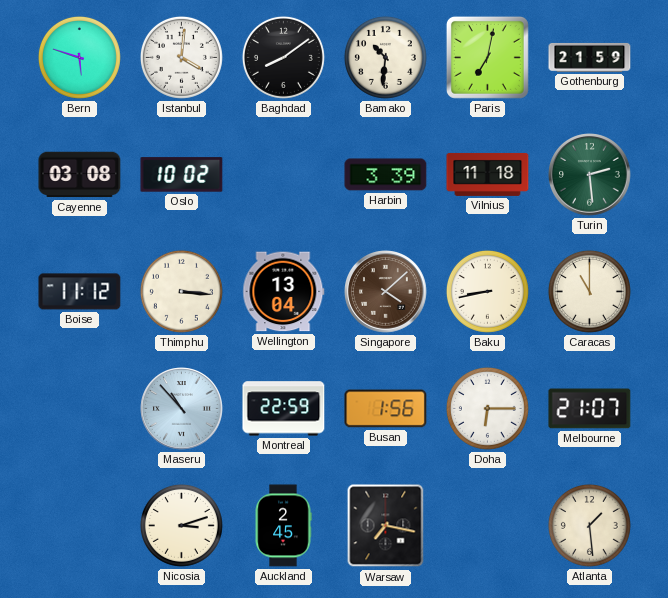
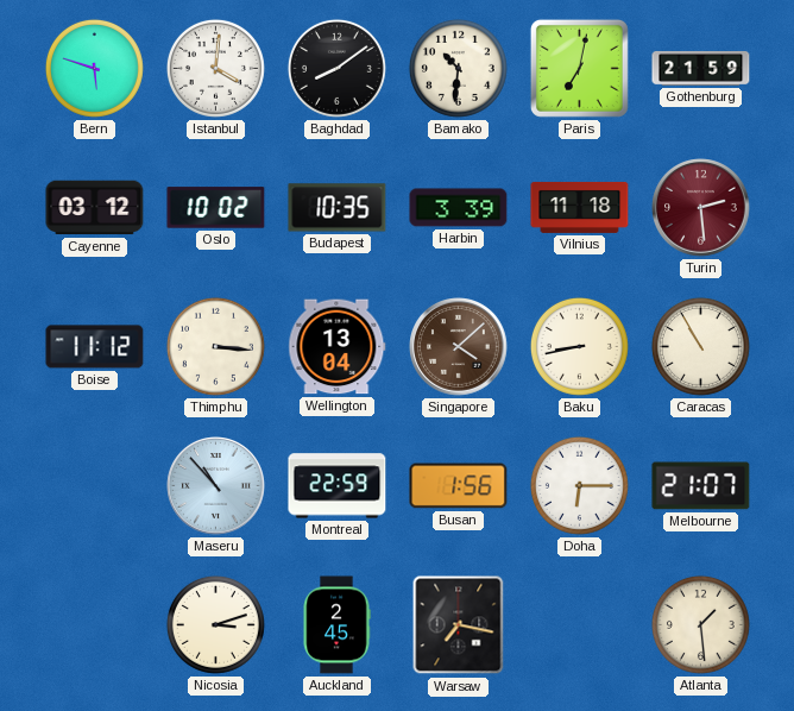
Cayenne: 03:08 -> 03:12 (95, 208)
Budapest: none -> 10:35 (338, 208)
Turin dial: green -> burgundy (701, 208)
Caracas: 11:00 -> 10:55 (700, 346)
